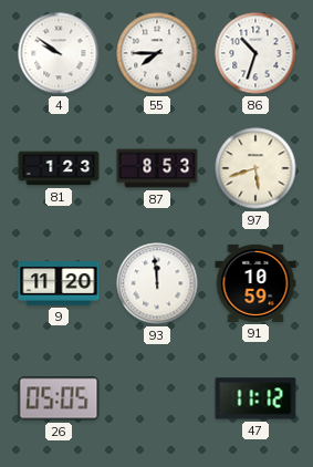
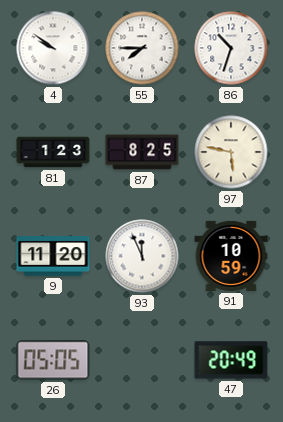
87: 8:53 -> 8:25 (142, 152)
97: 5:42 -> 5:47 (231, 152)
93: 11:59 -> 11:56 (142, 256)
47: 11:12 -> 20:49 (231, 360)
